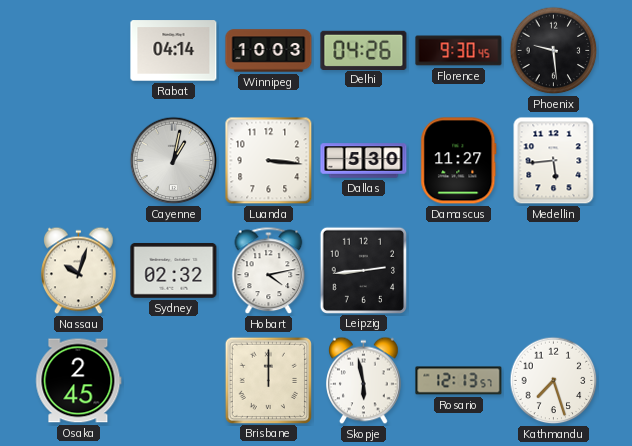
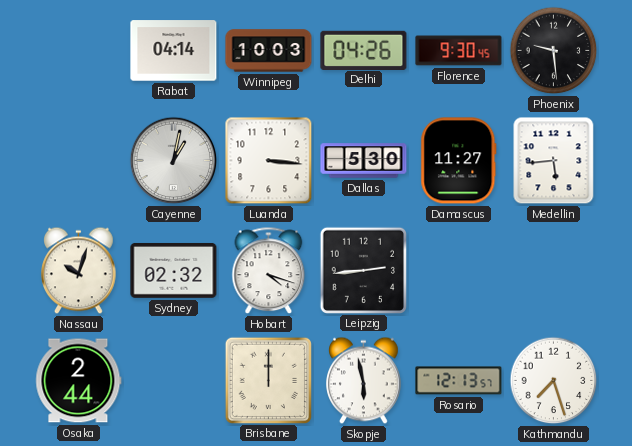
Hobart: 4:13 -> 4:18 (269, 271)
Osaka: 2:45 -> 2:44 (79, 381)
